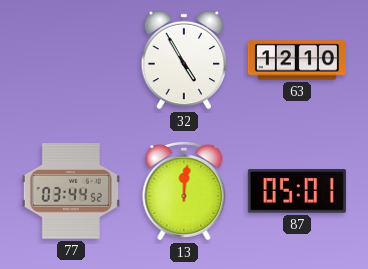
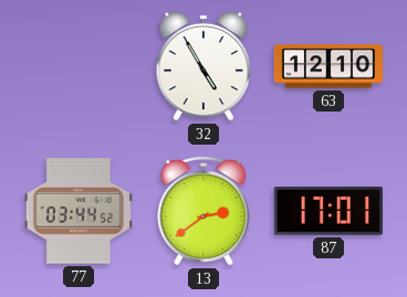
13: 12:01 -> 2:39 (203, 211)
87: 05:01 -> 17:01 (328, 211)
